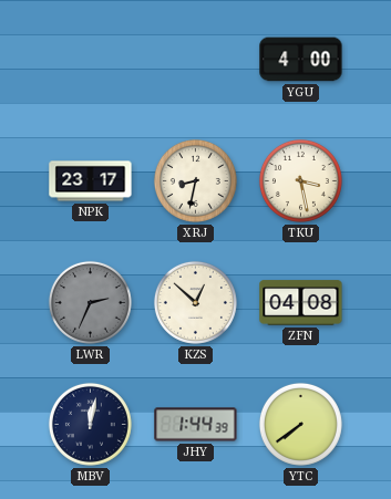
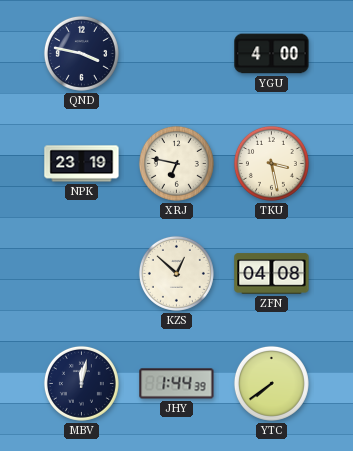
QND: none -> 3:47 (81, 53)
NPK: 23:17 -> 23:19 (82, 164)
XRJ: 8:32 -> 6:47 (176, 163)
LWR: 2:34 -> none (90, 302)
